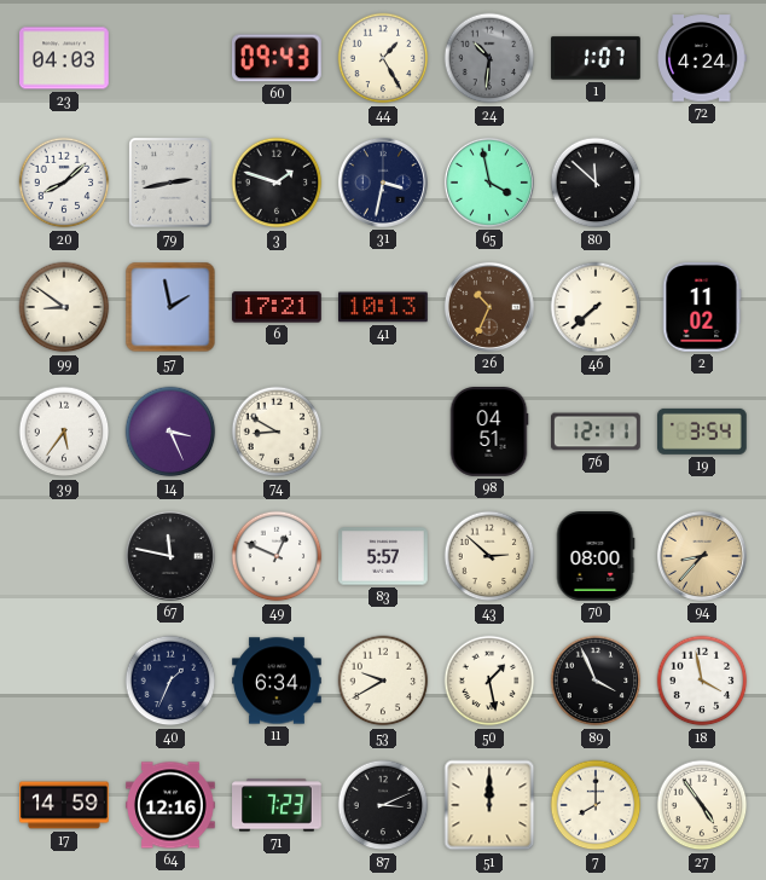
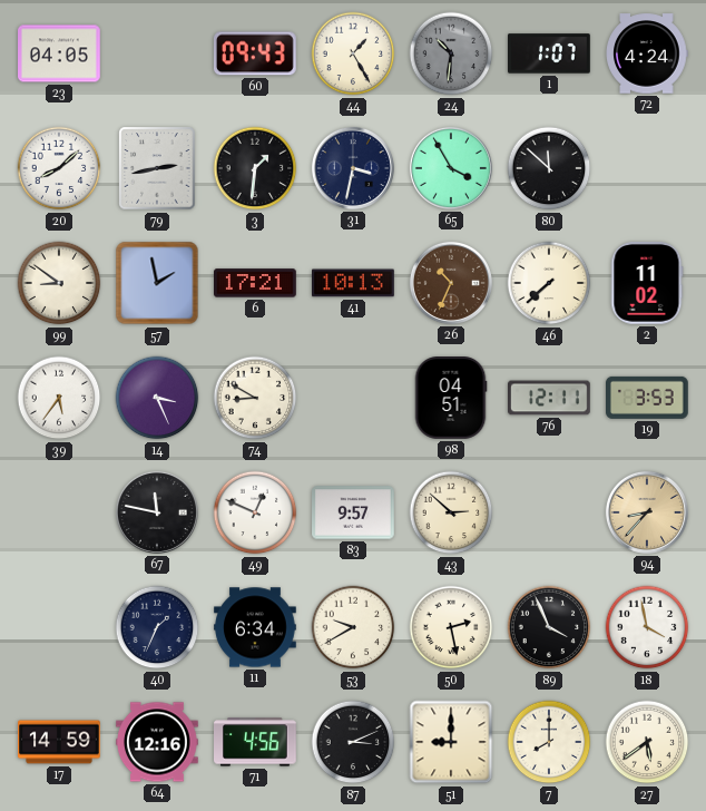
23: 04:03 -> 04:05 (60, 53)
3: 1:48 -> 1:31 (255, 168)
65: 3:58 -> 3:55 (451, 168)
19: 3:54 -> 3:53 (648, 398)
83: 5:57 -> 9:57 (354, 512)
70: 08:00 -> none (596, 557)
50: 1:28 -> 2:28 (451, 627)
71: 7:23 -> 4:56 (256, 742)
51: 12:00 -> 9:00 (451, 742)
27: 4:54 -> 5:39 (647, 742)
